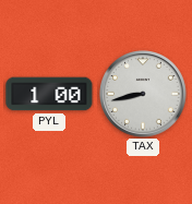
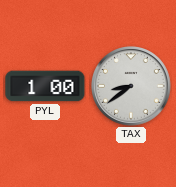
TAX: 8:43 -> 8:39 (132, 87)
